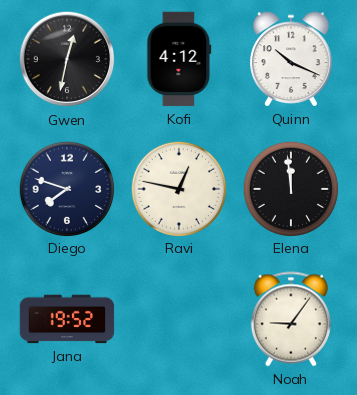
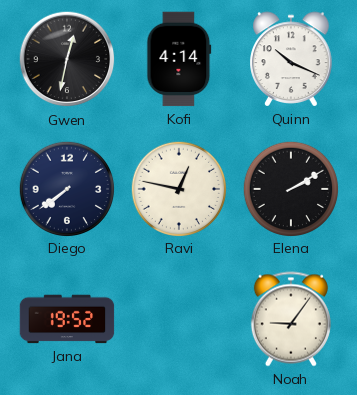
Kofi: 4:12 -> 4:14 (179, 59)
Diego: 7:48 -> 7:39 (66, 188)
Elena: 11:59 -> 2:10 (290, 188)
